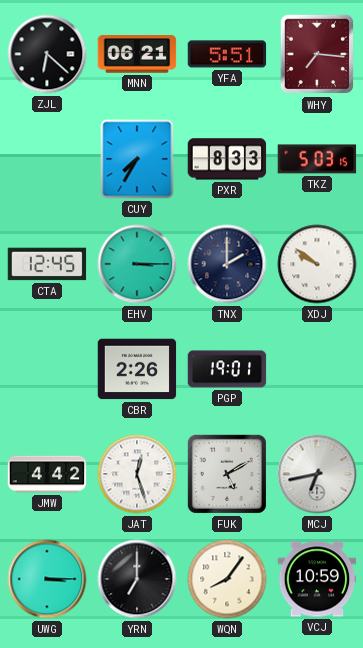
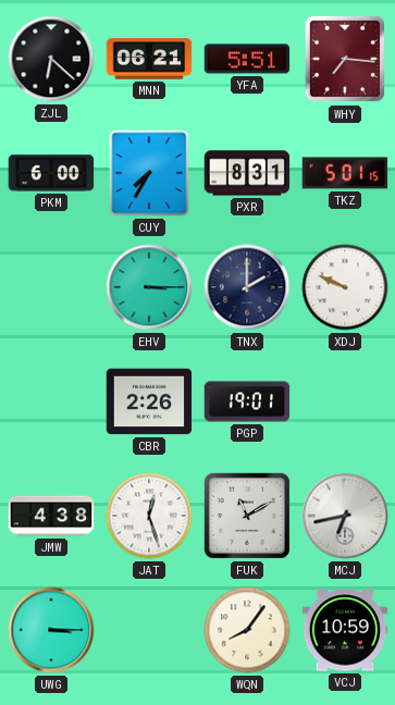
PKM: none -> 6:00 (51, 173)
PXR: 8:33 -> 8:31 (247, 173)
TKZ: 5:03 -> 5:01 (345, 173)
CTA: 12:45 -> none (47, 264)
XDJ: 9:51 -> 9:49 (345, 287)
JMW: 4:42 -> 4:38 (51, 516)
FUK: 5:10 -> 11:10 (247, 516)
YRN: 7:00 -> none (137, 579)
